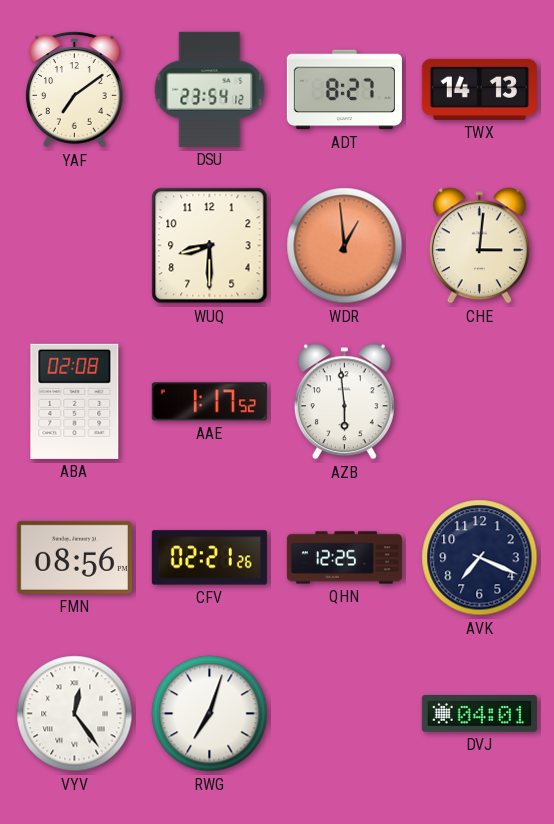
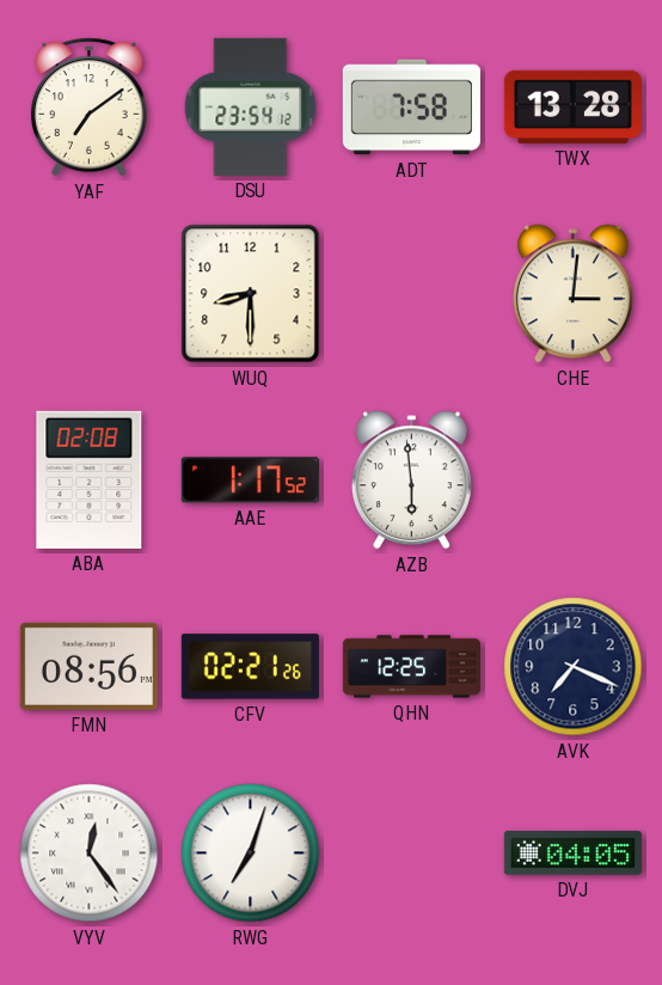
ADT: 8:27 -> 7:58 (411, 108)
TWX: 14:13 -> 13:28 (572, 106)
WDR: 12:59 -> none (345, 246)
DVJ: 04:01 -> 04:05 (572, 854)
